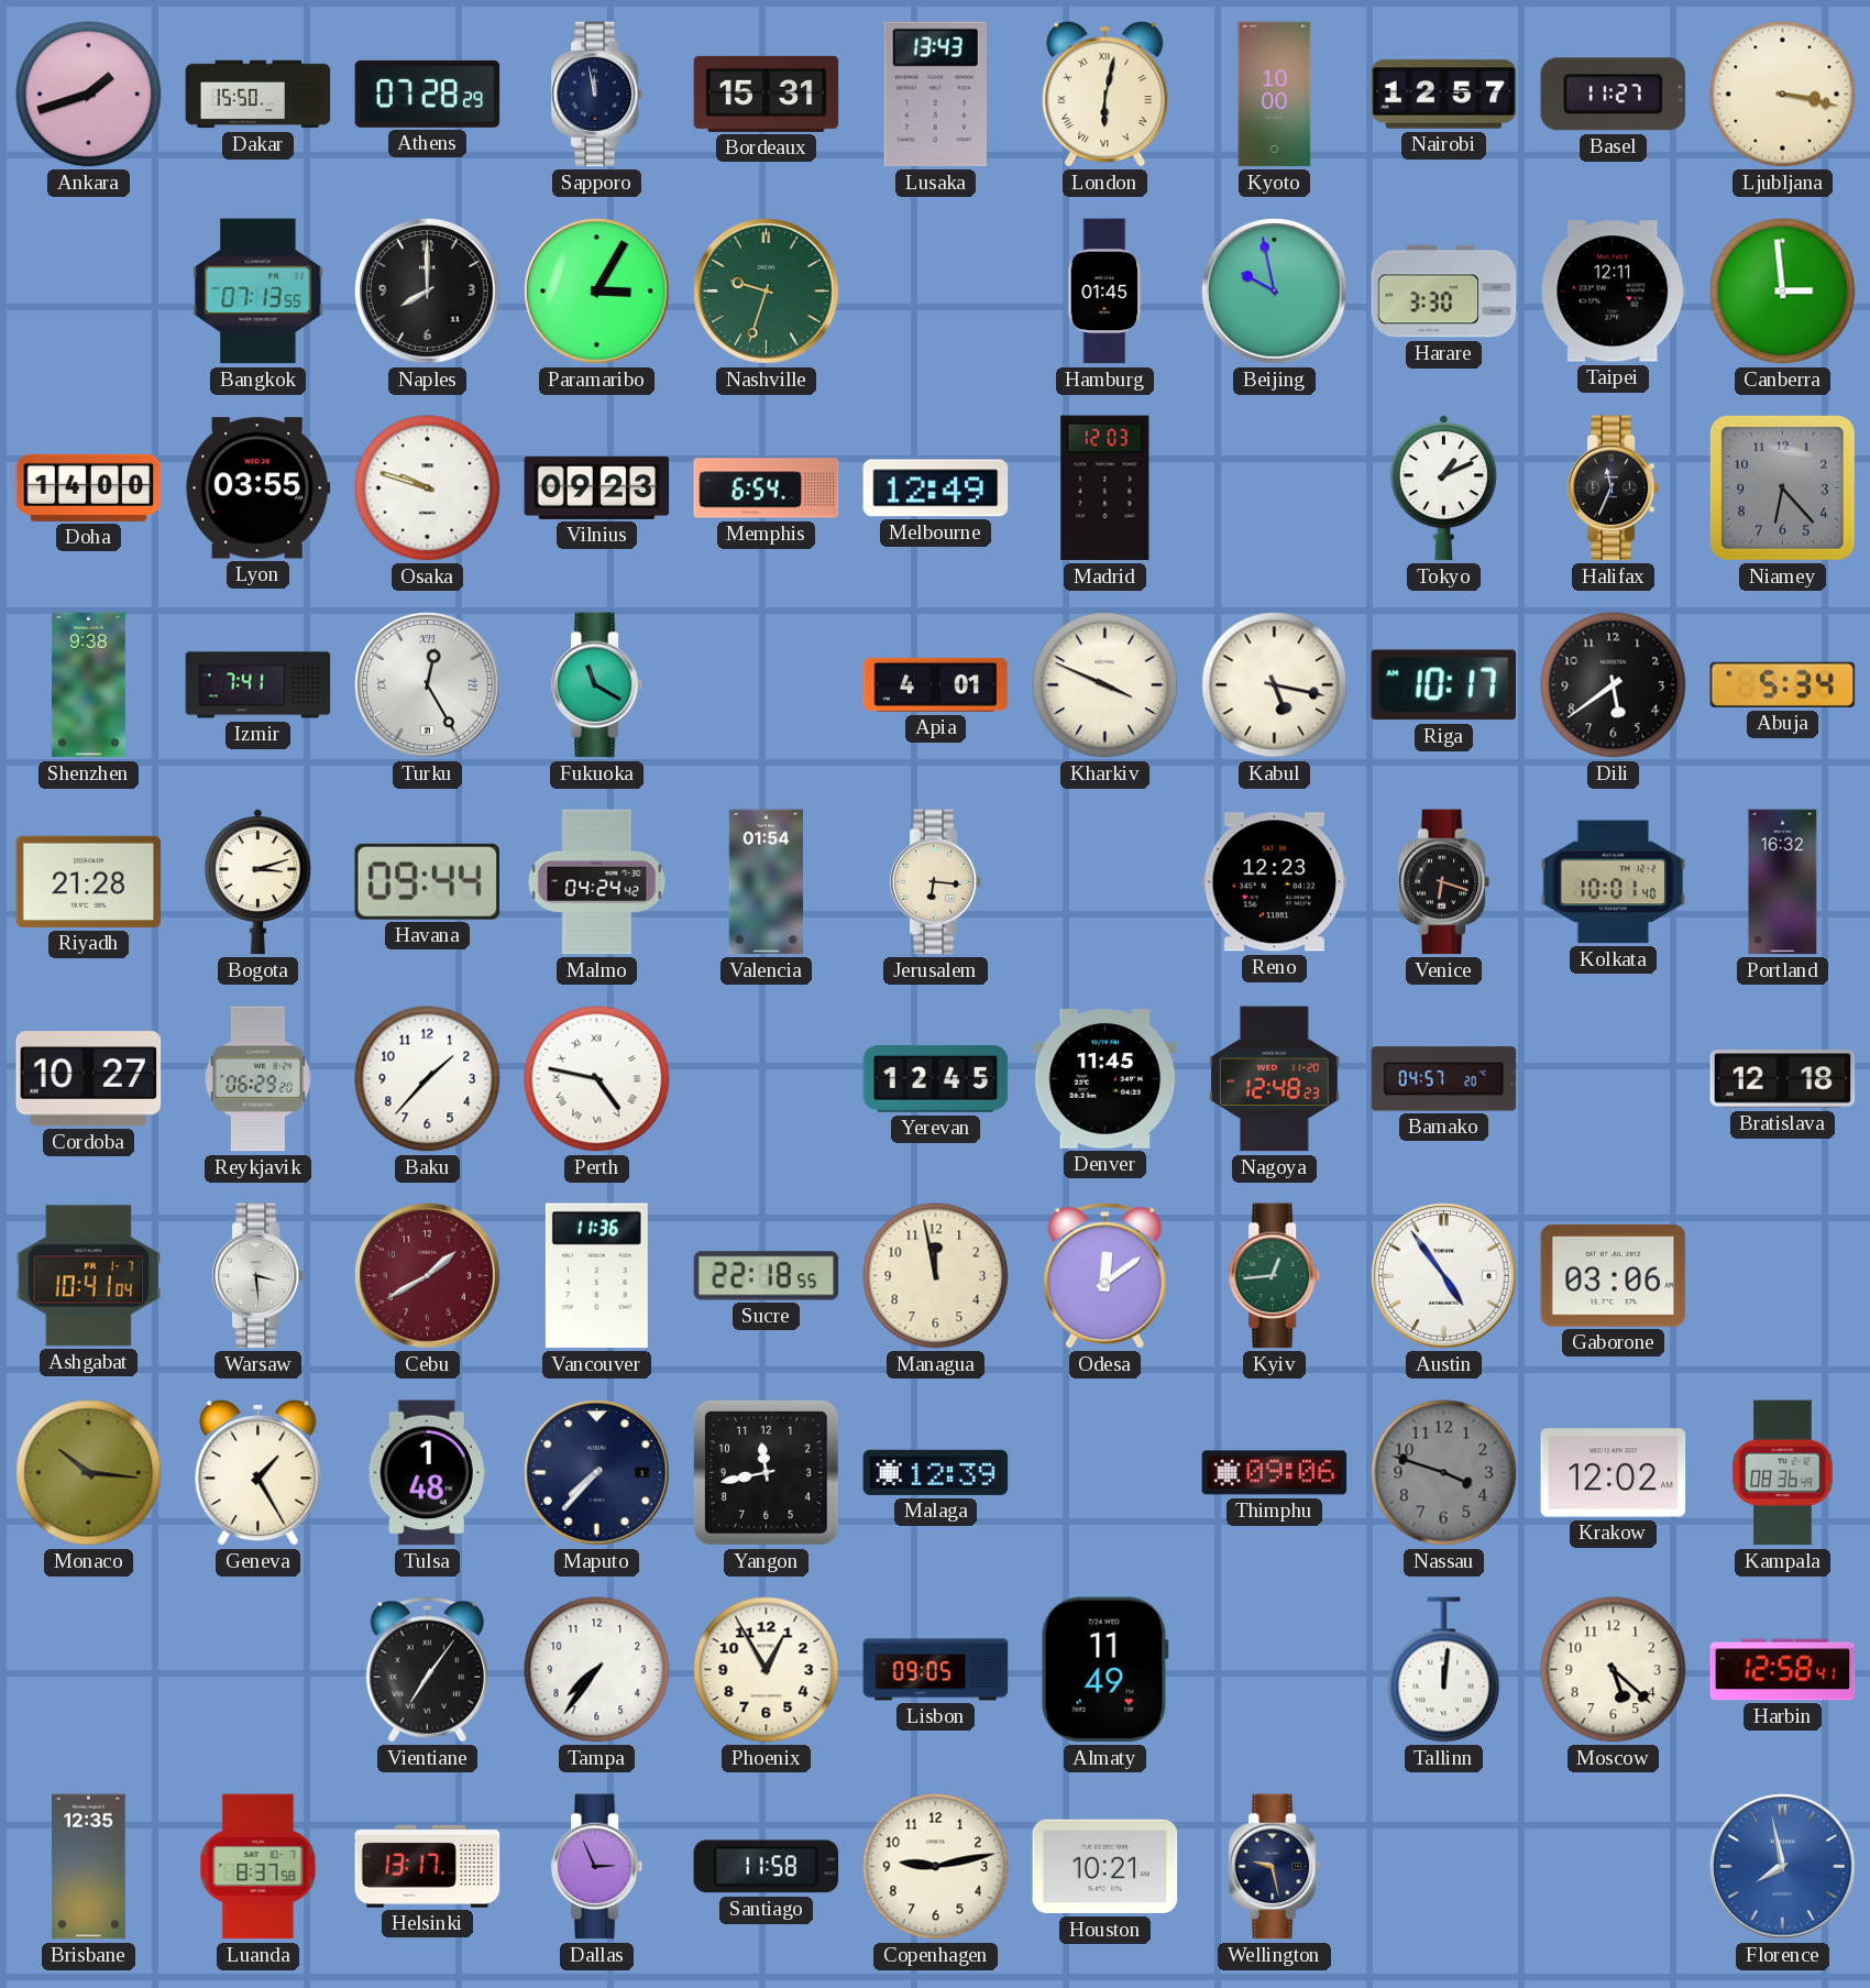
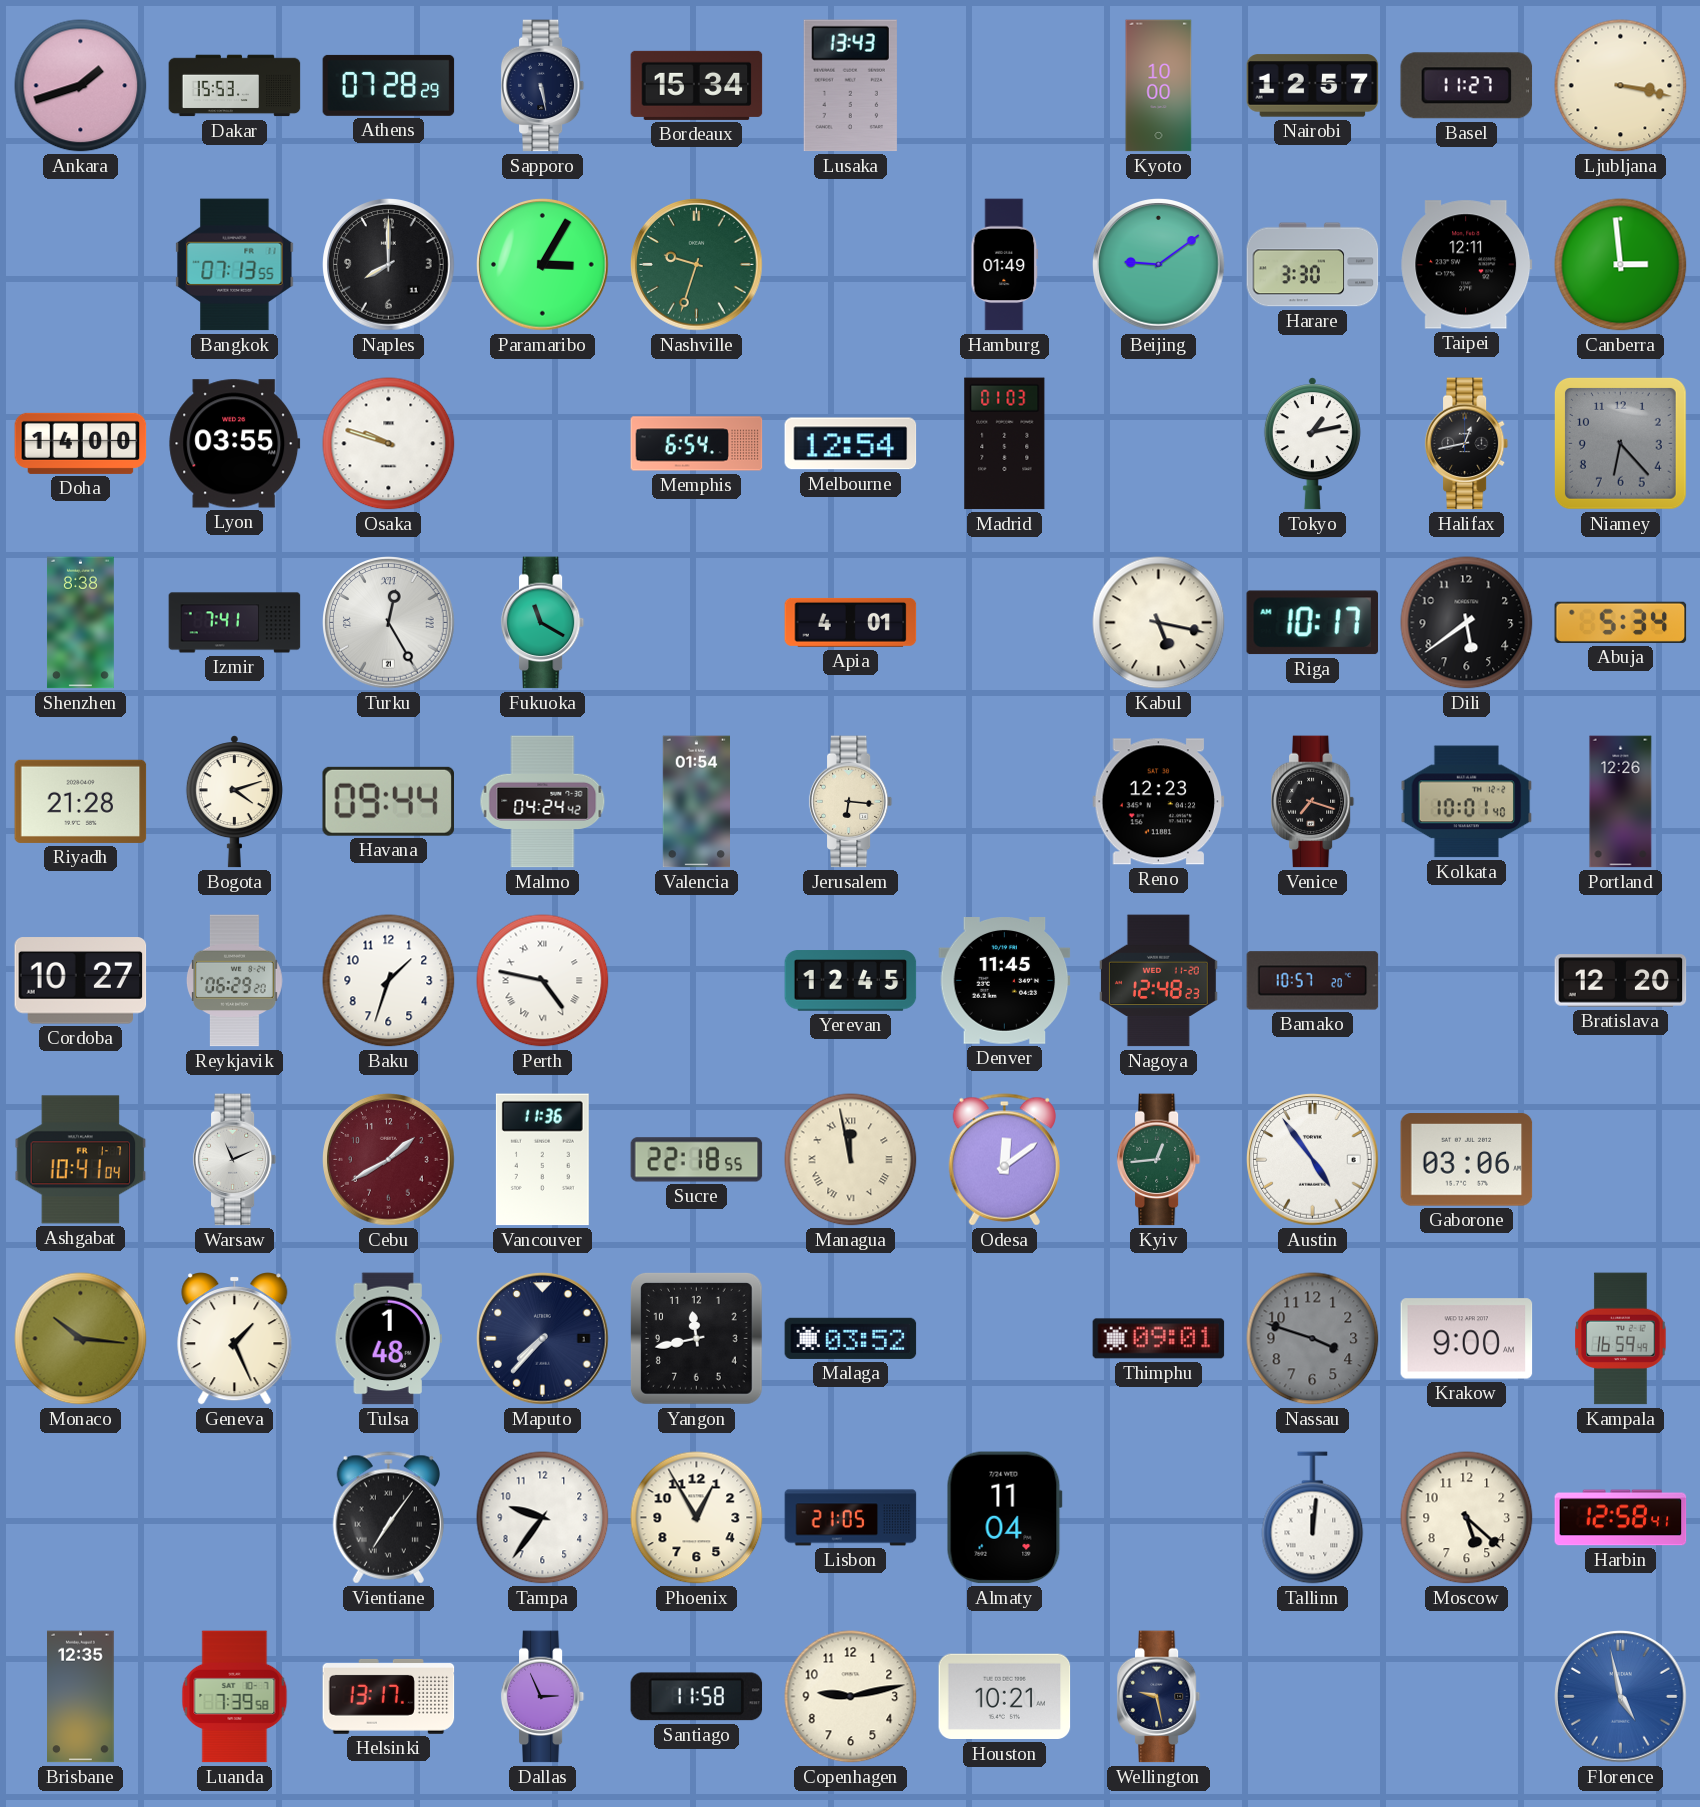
Dakar: 15:50 -> 15:53 (235, 86)
Sapporo: 11:58 -> 5:28 (543, 86)
Bordeaux: 15:31 -> 15:34 (697, 85)
London: 6:02 -> none (1105, 95)
Hamburg: 01:45 -> 01:49 (1005, 265)
Beijing: 9:58 -> 9:09 (1159, 265)
Vilnius: 09:23 -> none (597, 487)
Melbourne: 12:49 -> 12:54 (851, 444)
Madrid: 12:03 -> 01:03 (1005, 444)
Tokyo: 1:11 -> 1:13 (1312, 444)
Halifax: 11:34 -> 12:43 (1467, 444)
Shenzhen: 9:38 -> 8:38 (80, 623)
Kharkiv: 3:49 -> none (1105, 685)
Bogota: 3:12 -> 4:12 (234, 802)
Venice: 6:18 -> 7:18 (1313, 802)
Portland: 16:32 -> 12:26 (1621, 802)
Baku: 1:37 -> 1:33 (389, 981)
Bamako: 04:57 -> 10:57 (1313, 981)
Bratislava: 12:18 -> 12:20 (1621, 981)
Warsaw: 3:29 -> 11:11 (235, 1160)
Managua numerals: Arabic -> Roman (851, 1160)
Geneva: 1:25 -> 1:26 (235, 1339)
Malaga: 12:39 -> 03:52 (851, 1338)
Thimphu: 09:06 -> 09:01 (1159, 1339)
Krakow: 12:02 -> 9:00 (1467, 1339)
Kampala: 08:36 -> 16:59 (1621, 1339)
Tampa: 7:36 -> 9:36 (543, 1518)
Lisbon: 09:05 -> 21:05 (851, 1518)
Almaty: 11:49 -> 11:04 (1004, 1518)
Luanda: 8:37 -> 7:39 (235, 1697)
Florence: 7:58 -> 4:58 (1621, 1697)
